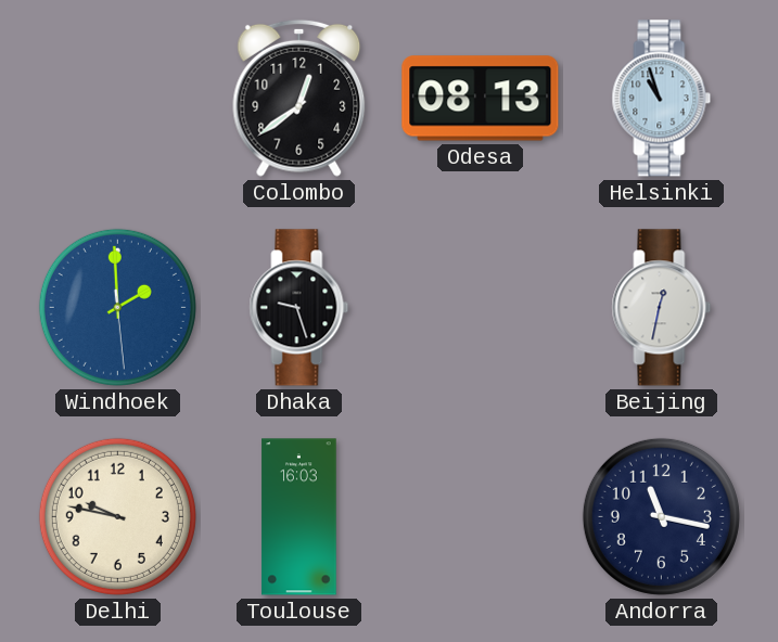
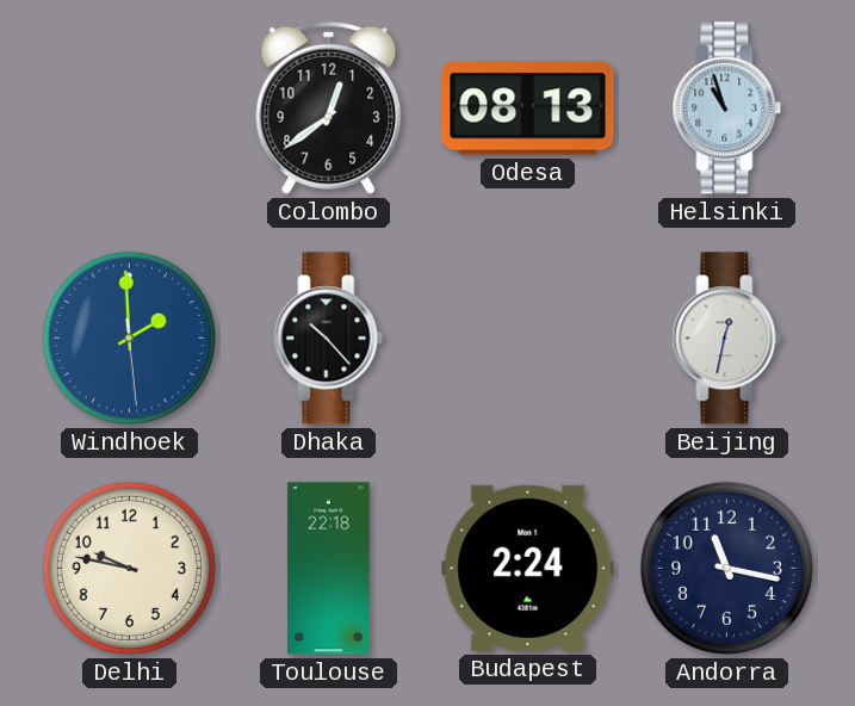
Dhaka: 9:27 -> 10:23 (329, 339)
Toulouse: 16:03 -> 22:18 (329, 569)
Budapest: none -> 2:24 (528, 568)
